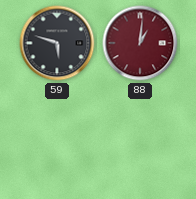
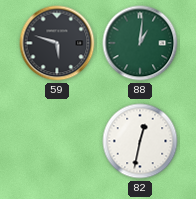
88 dial: burgundy -> green (140, 43)
82: none -> 12:32 (140, 141)
